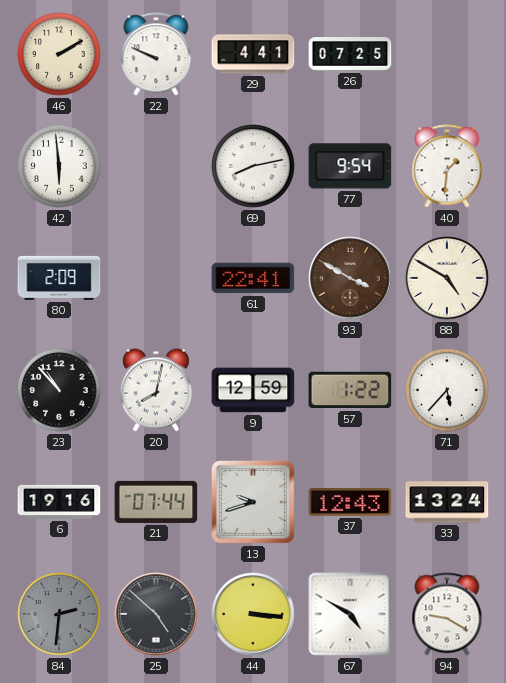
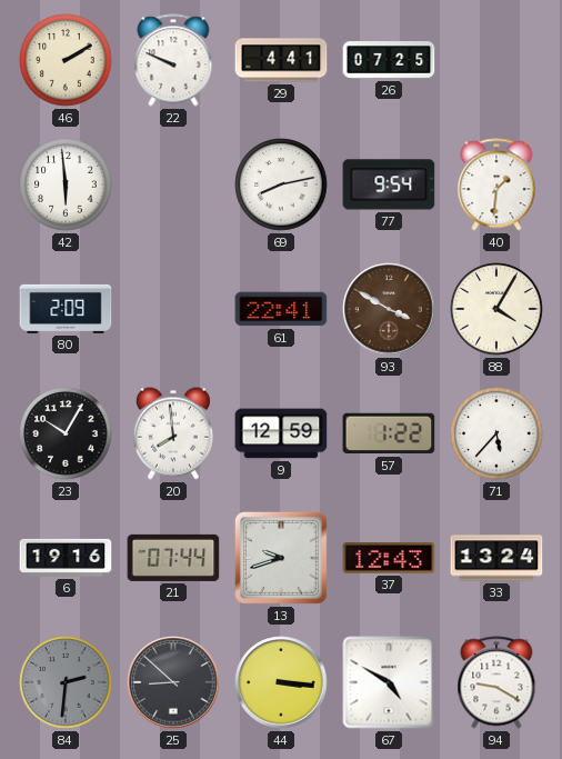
88: 4:50 -> 4:05 (496, 309)
23: 10:53 -> 10:05 (66, 433)
20: 8:02 -> 7:59 (173, 433)
25: 4:52 -> 8:52 (173, 682)
